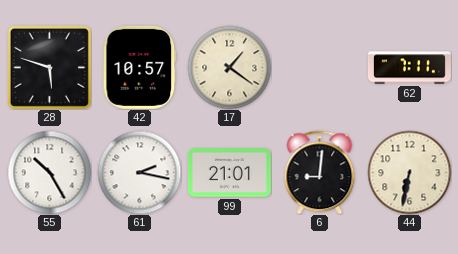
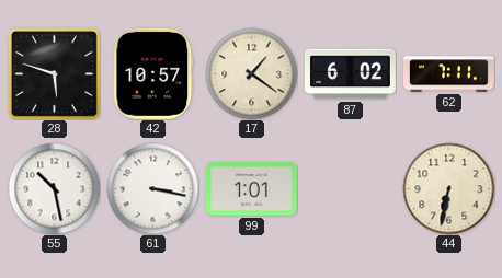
87: none -> 6:02 (350, 74)
55: 10:25 -> 10:28 (54, 188)
61: 2:17 -> 3:17 (152, 188)
99: 21:01 -> 1:01 (251, 189)
6: 9:01 -> none (320, 172)
